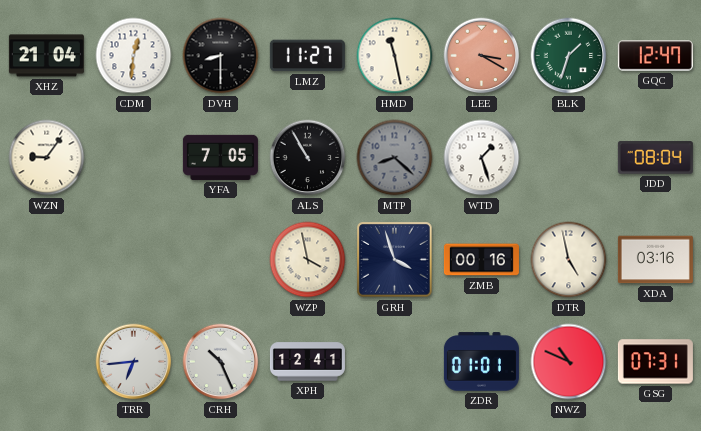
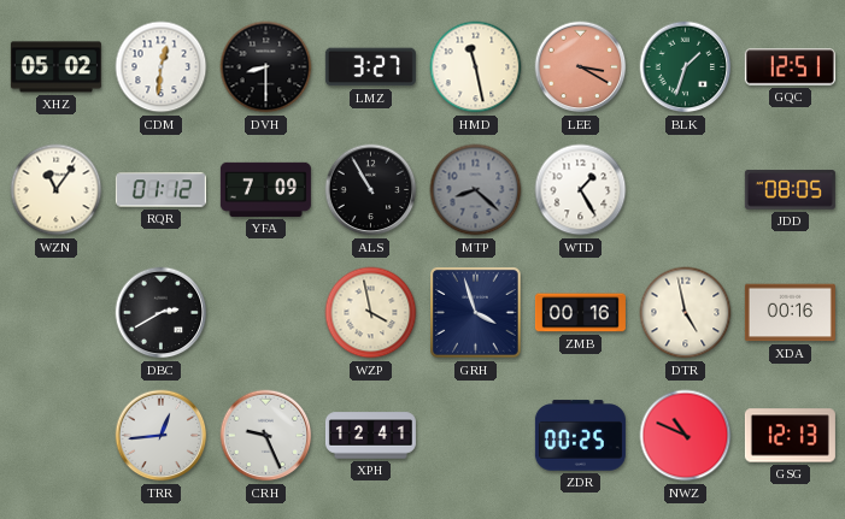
XHZ: 21:04 -> 05:02 (55, 67)
LMZ: 11:27 -> 3:27 (370, 67)
GQC: 12:47 -> 12:51 (790, 67)
WZN: 9:06 -> 11:06 (57, 190)
RQR: none -> 01:12 (160, 190)
YFA: 7:05 -> 7:09 (265, 189)
WTD: 1:27 -> 1:25 (581, 190)
JDD: 08:04 -> 08:05 (790, 190)
DBC: none -> 2:40 (162, 313)
XDA: 03:16 -> 00:16 (790, 313)
TRR: 6:44 -> 12:44 (162, 436)
CRH: 10:26 -> 9:26 (266, 436)
ZDR: 01:01 -> 00:25 (580, 436)
GSG: 07:31 -> 12:13 (790, 436)
